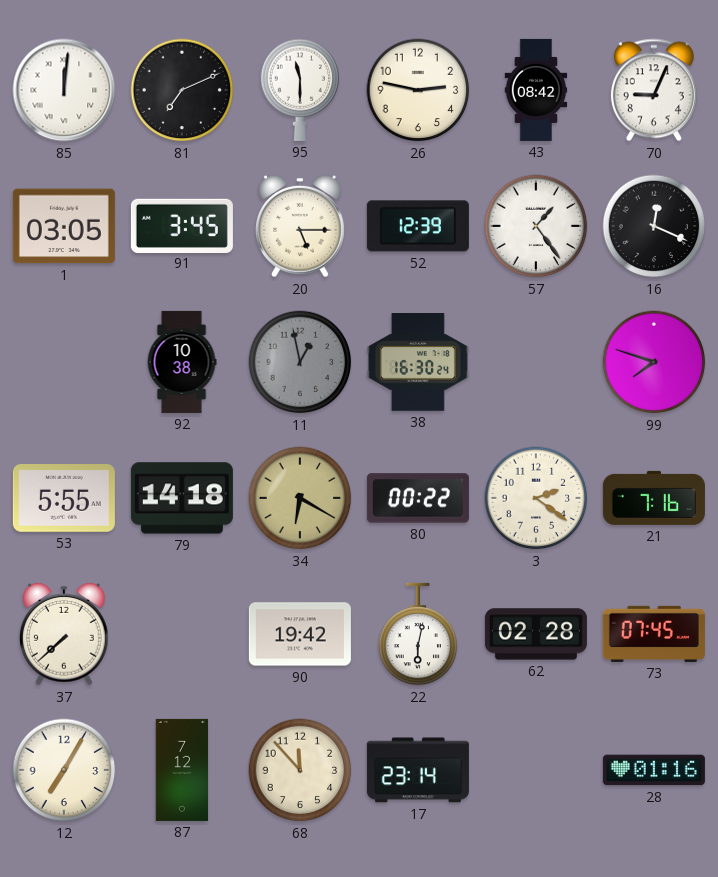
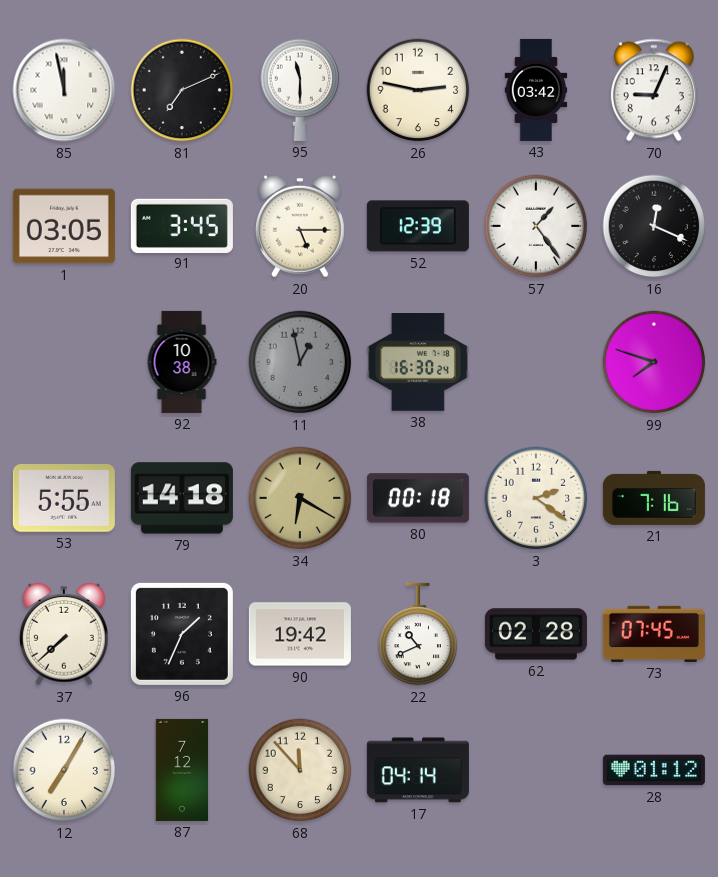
85: 12:01 -> 11:58 (64, 90)
43: 08:42 -> 03:42 (536, 90)
80: 00:22 -> 00:18 (418, 498)
96: none -> 1:34 (182, 634)
22: 6:02 -> 10:41 (418, 634)
17: 23:14 -> 04:14 (418, 770)
28: 01:16 -> 01:12 (654, 770)
